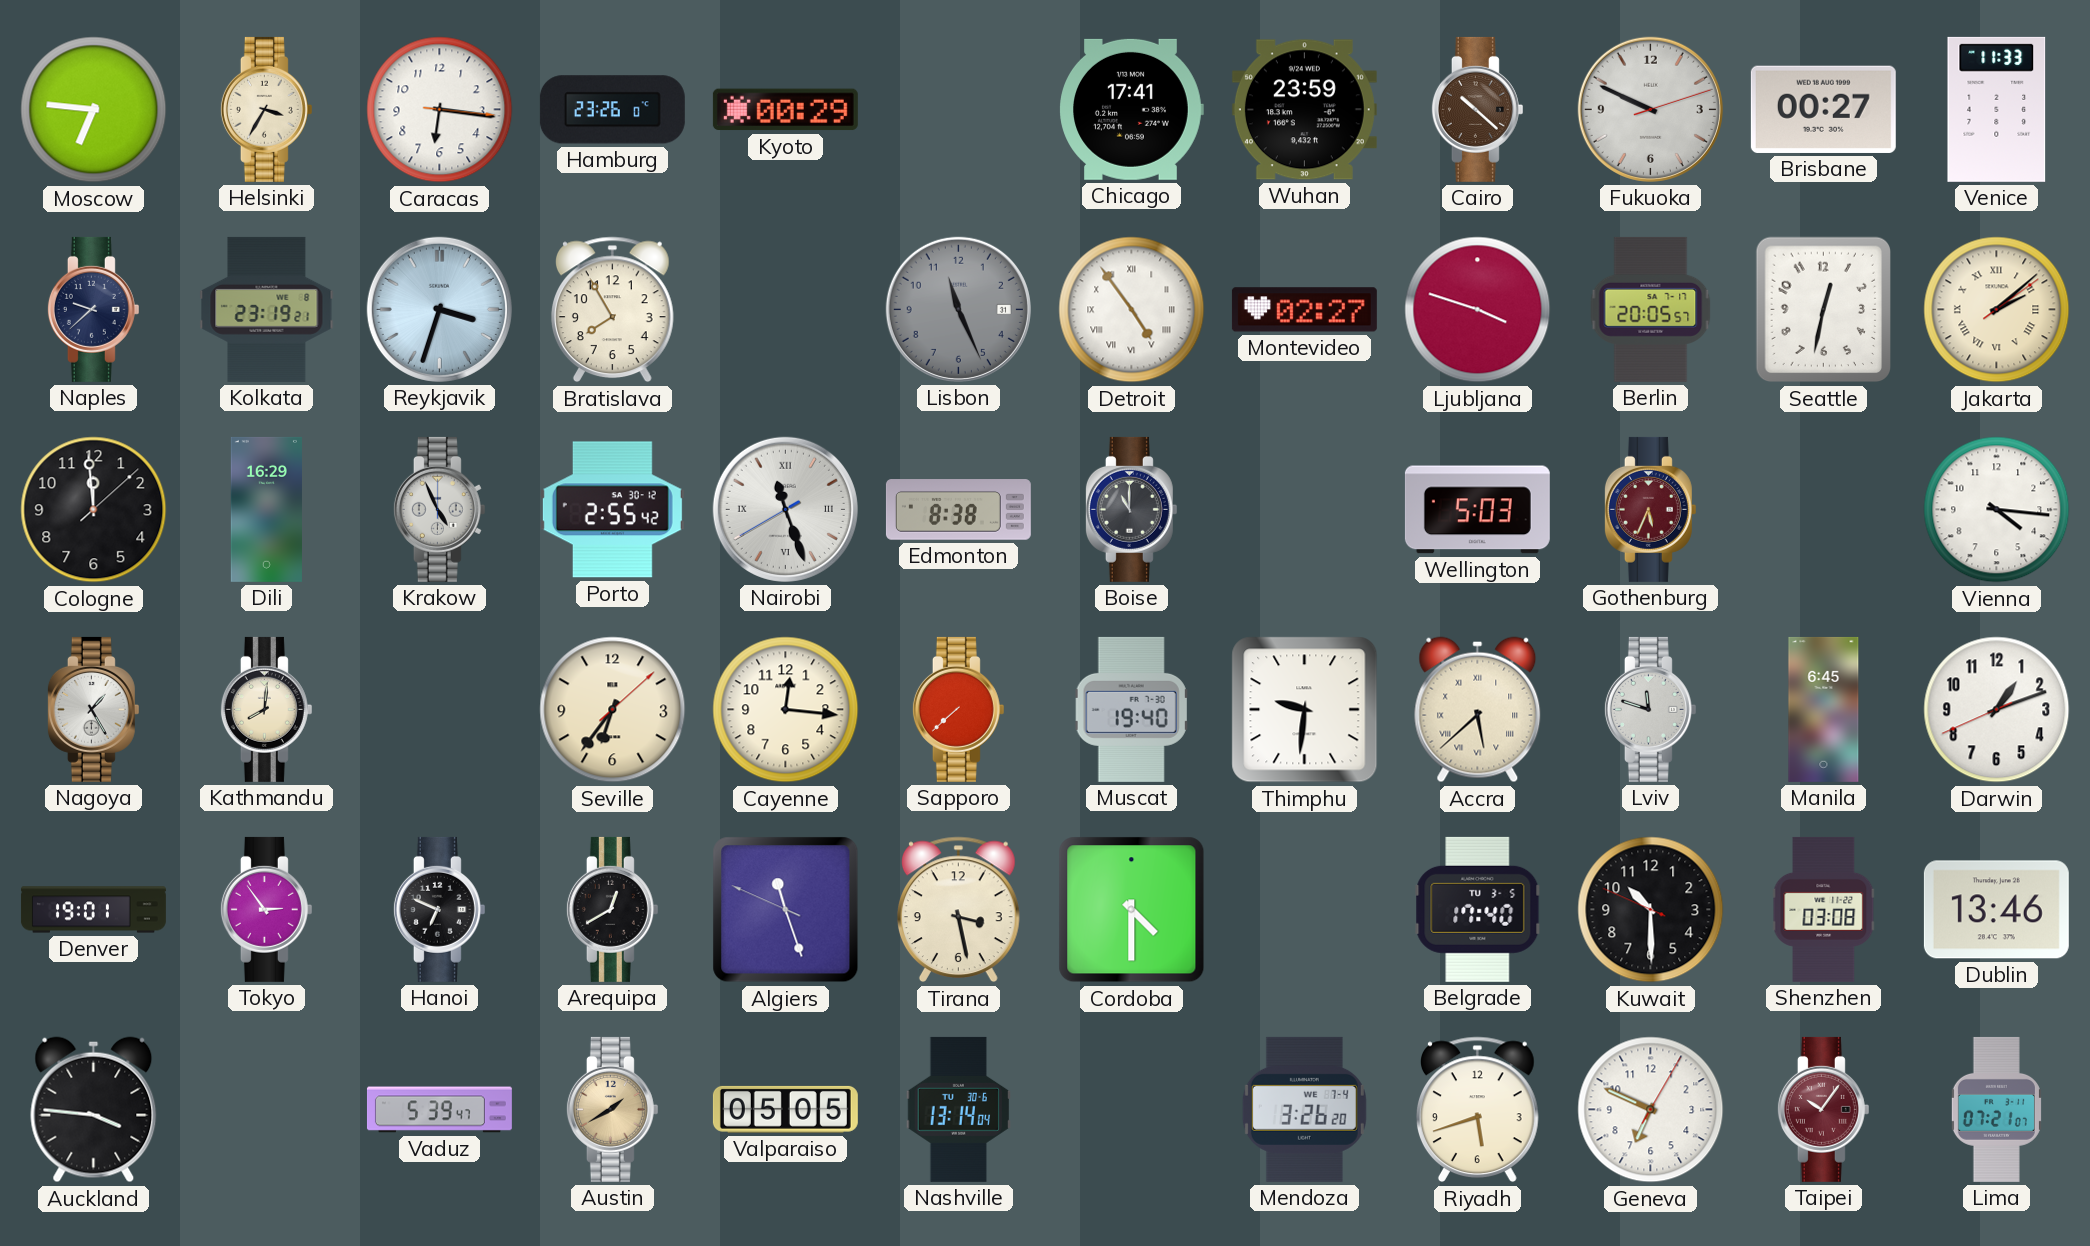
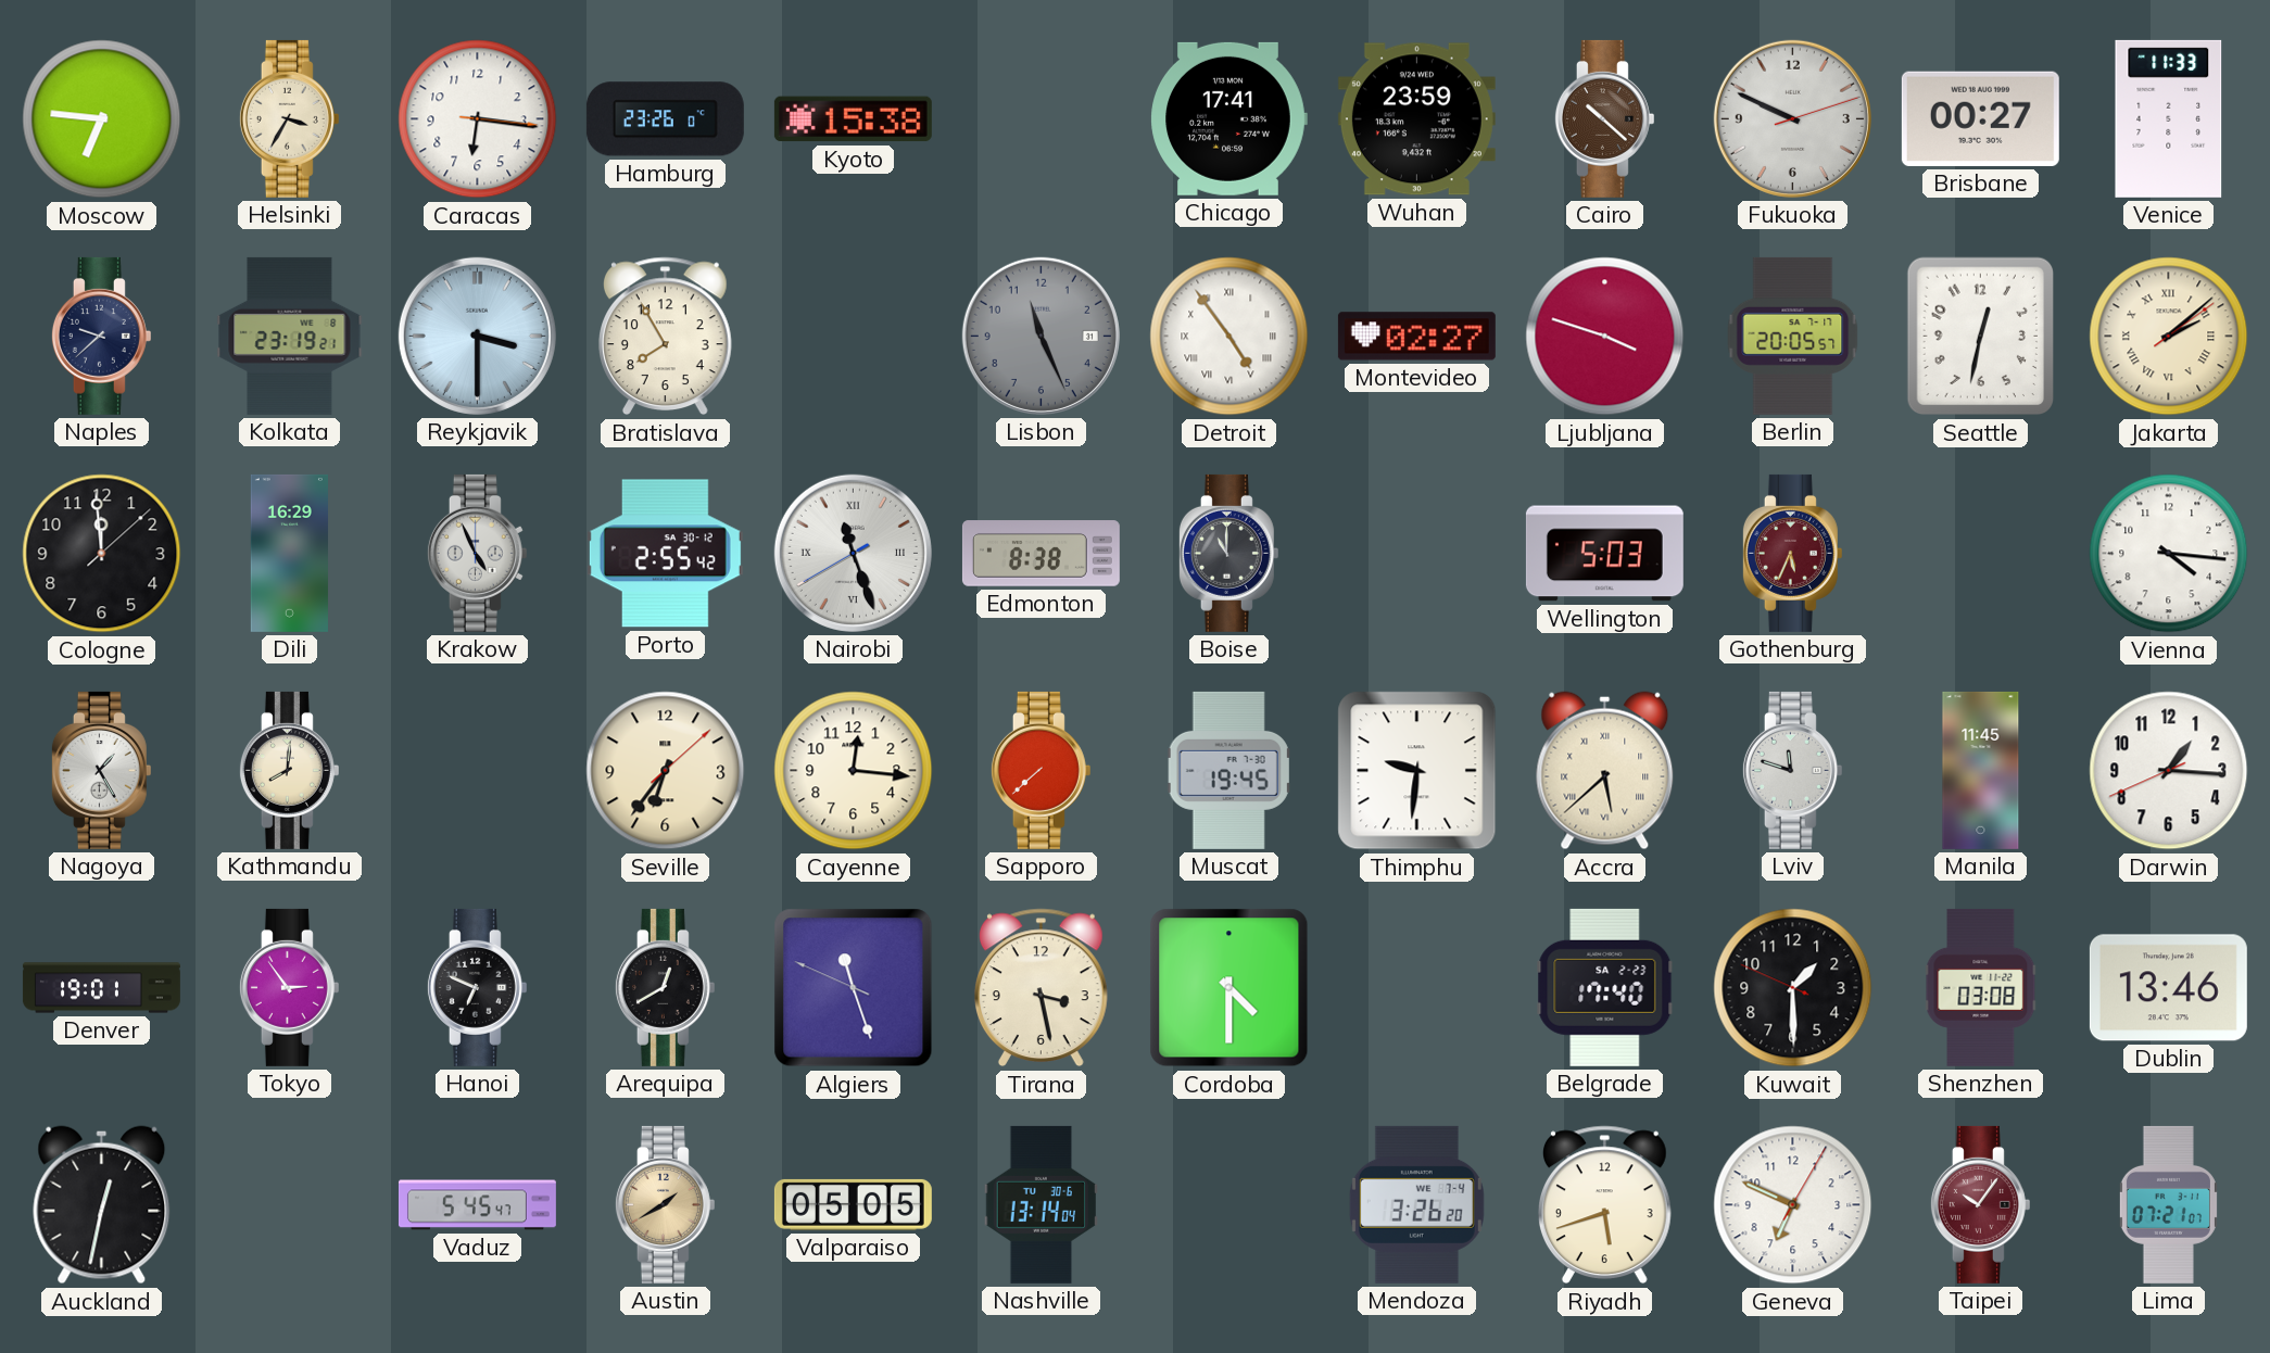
Kyoto: 00:29 -> 15:38 (853, 119)
Reykjavik: 3:33 -> 3:30 (477, 336)
Muscat: 19:40 -> 19:45 (1229, 770)
Manila: 6:45 -> 11:45 (1981, 770)
Darwin: 1:11 -> 1:15 (2169, 771)
Belgrade date: TU 3-5 -> SA 2-23 (1605, 987)
Kuwait: 10:29 -> 1:29 (1793, 988)
Auckland: 3:46 -> 12:32 (102, 1205)
Vaduz: 5:39 -> 5:45 (477, 1205)
